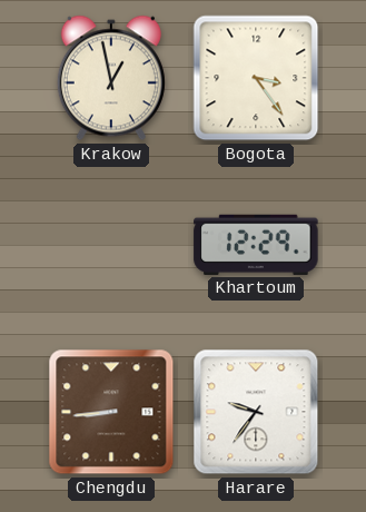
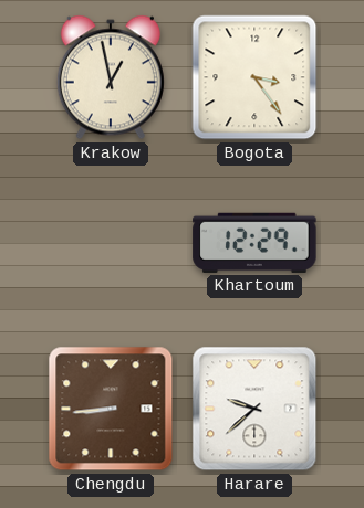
Harare: 9:36 -> 9:38 (254, 409)
